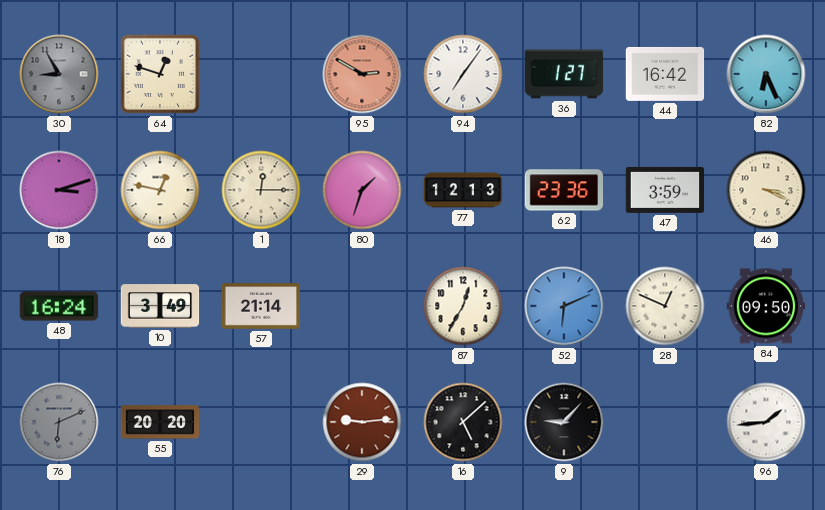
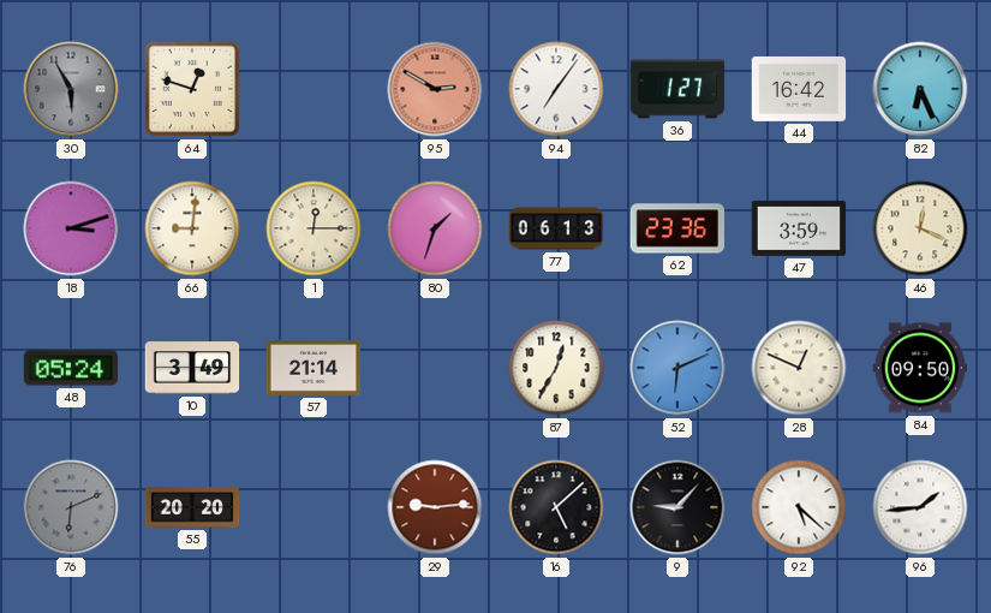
30: 8:55 -> 5:55 (71, 89)
66: 12:47 -> 9:01 (192, 228)
77: 12:13 -> 06:13 (556, 228)
46: 3:19 -> 12:19 (920, 228)
48: 16:24 -> 05:24 (71, 368)
92: none -> 5:22 (799, 507)
